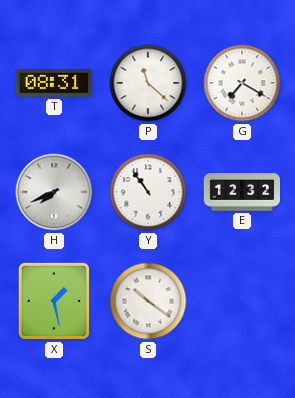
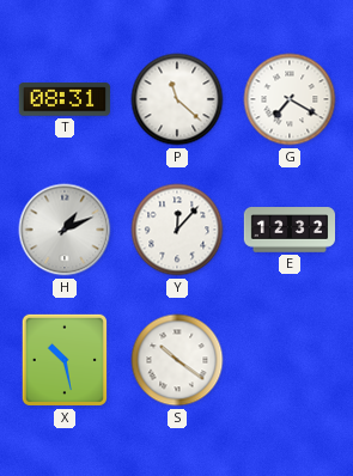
H: 7:41 -> 1:11 (65, 230)
Y: 10:54 -> 12:07 (177, 230)
X: 1:28 -> 10:28 (65, 360)
